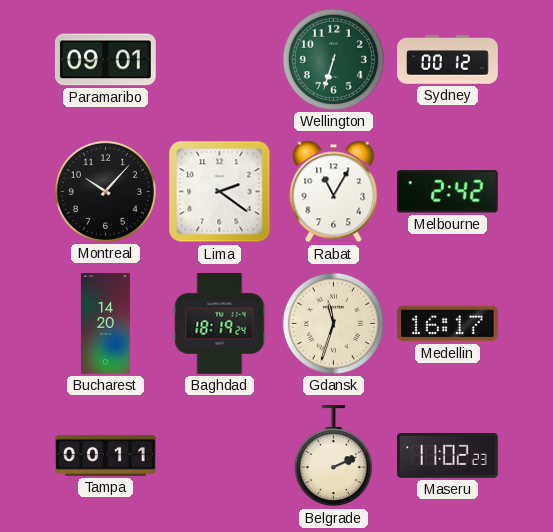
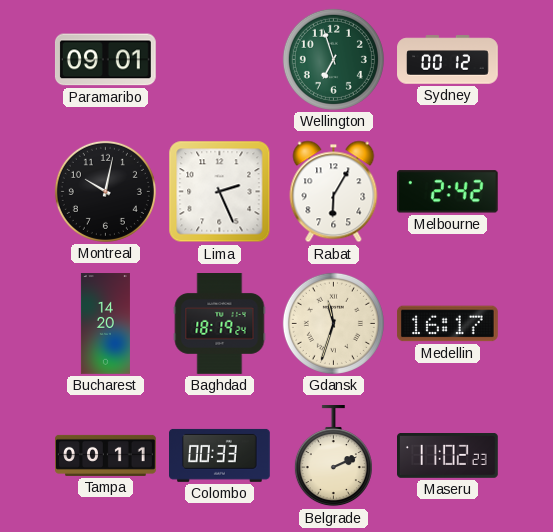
Wellington: 6:33 -> 6:57 (333, 59)
Montreal: 10:07 -> 10:02 (105, 191)
Lima: 2:21 -> 2:26 (220, 192)
Rabat: 11:05 -> 6:05 (334, 192)
Colombo: none -> 00:33 (220, 455)
